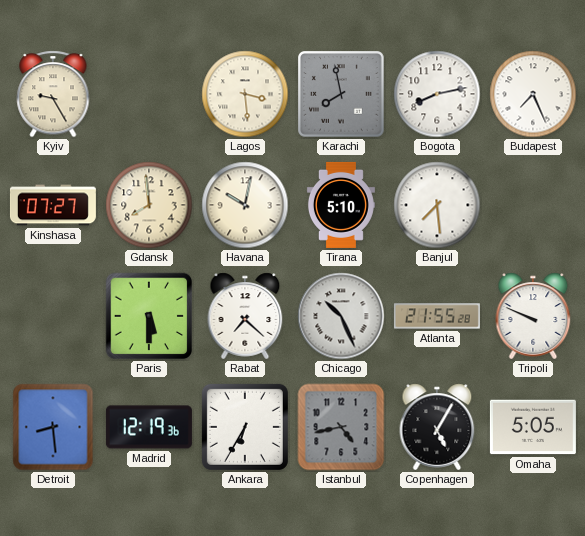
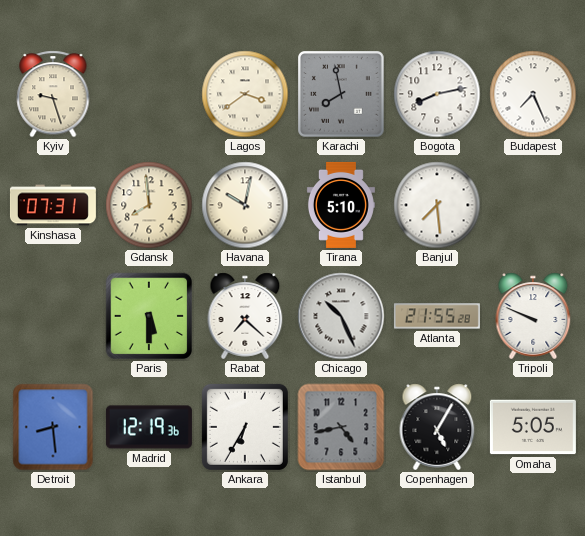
Kyiv: 9:25 -> 9:27 (53, 94)
Lagos: 3:29 -> 3:39 (245, 94)
Kinshasa: 07:27 -> 07:31 (53, 205)
